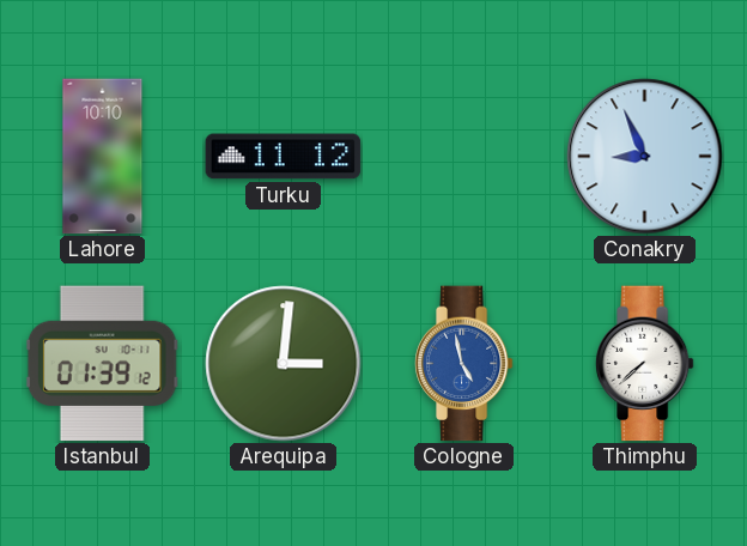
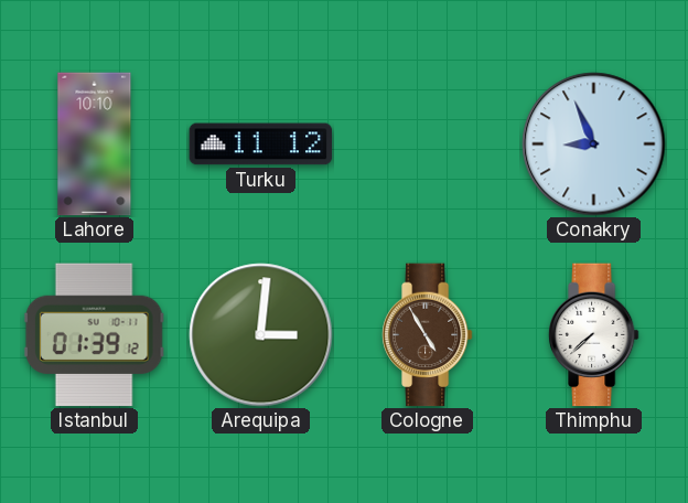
Cologne: 4:58 -> 4:55 (427, 335)
Cologne dial: blue -> brown (427, 335)
